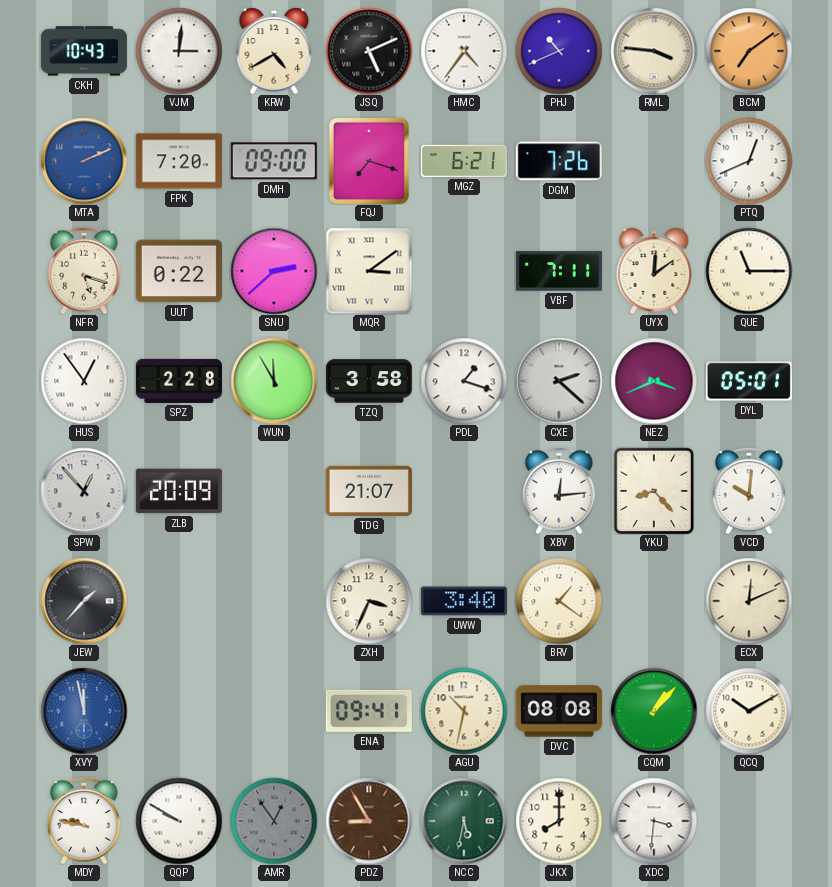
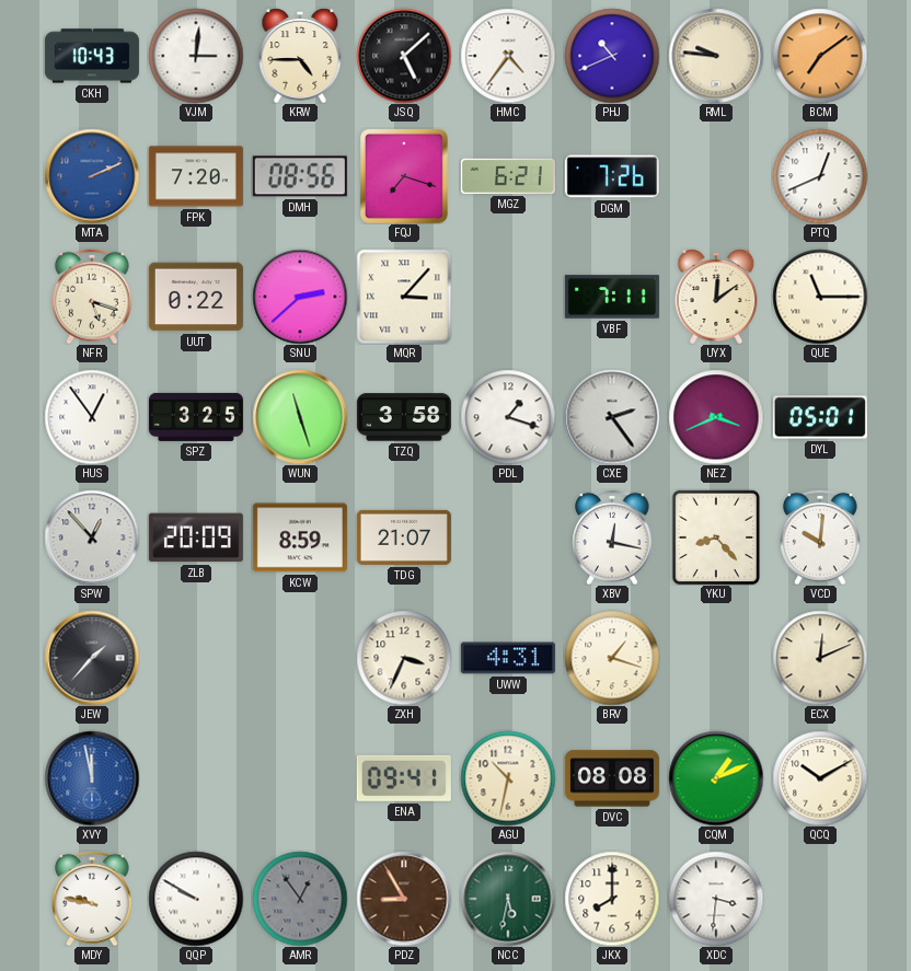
KRW: 4:40 -> 4:45 (300, 56)
JSQ: 5:11 -> 5:08 (404, 56)
RML: 3:46 -> 9:46 (716, 56)
DMH: 09:00 -> 08:56 (300, 176)
MQR: 3:09 -> 3:07 (404, 297)
SPZ: 2:28 -> 3:25 (196, 417)
WUN: 11:55 -> 11:27 (300, 417)
CXE: 2:22 -> 2:24 (612, 417)
KCW: none -> 8:59 (300, 537)
XBV: 12:14 -> 12:17 (612, 537)
UWW: 3:40 -> 4:31 (508, 658)
BRV: 1:21 -> 1:18 (612, 658)
CQM: 1:07 -> 1:11 (716, 778)
